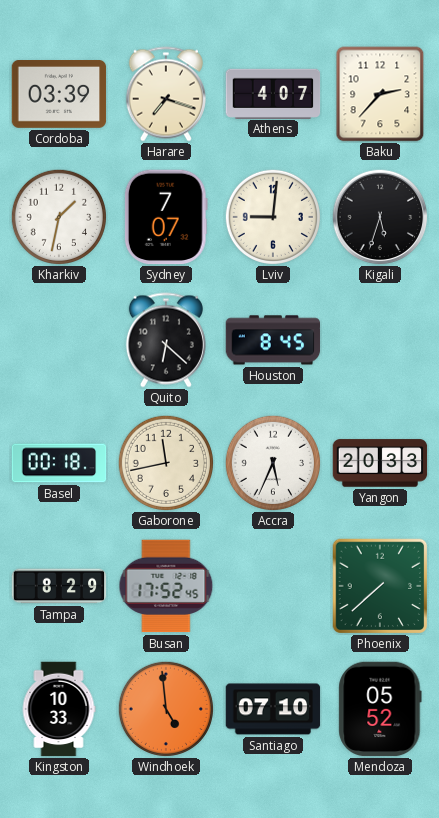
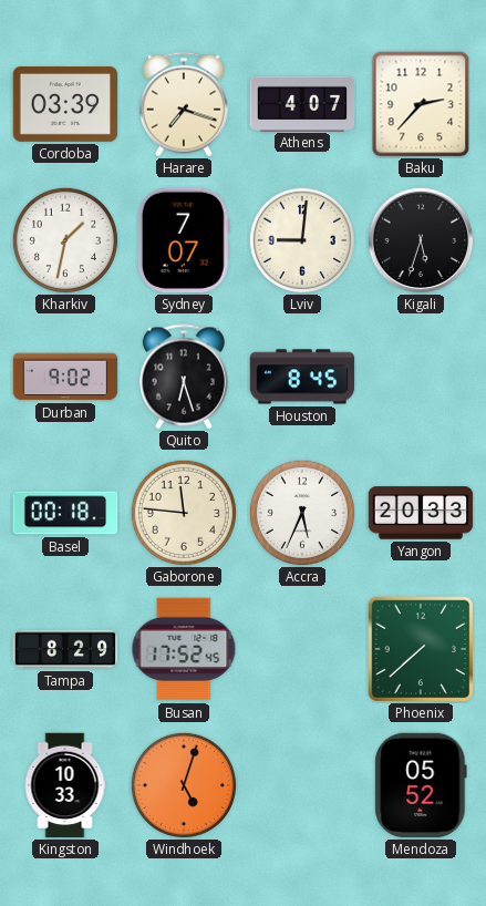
Durban: none -> 9:02 (65, 377)
Quito: 6:22 -> 6:27 (184, 377)
Gaborone: 11:43 -> 11:46 (184, 513)
Windhoek: 4:59 -> 5:03 (184, 785)
Santiago: 07:10 -> none (273, 709)
